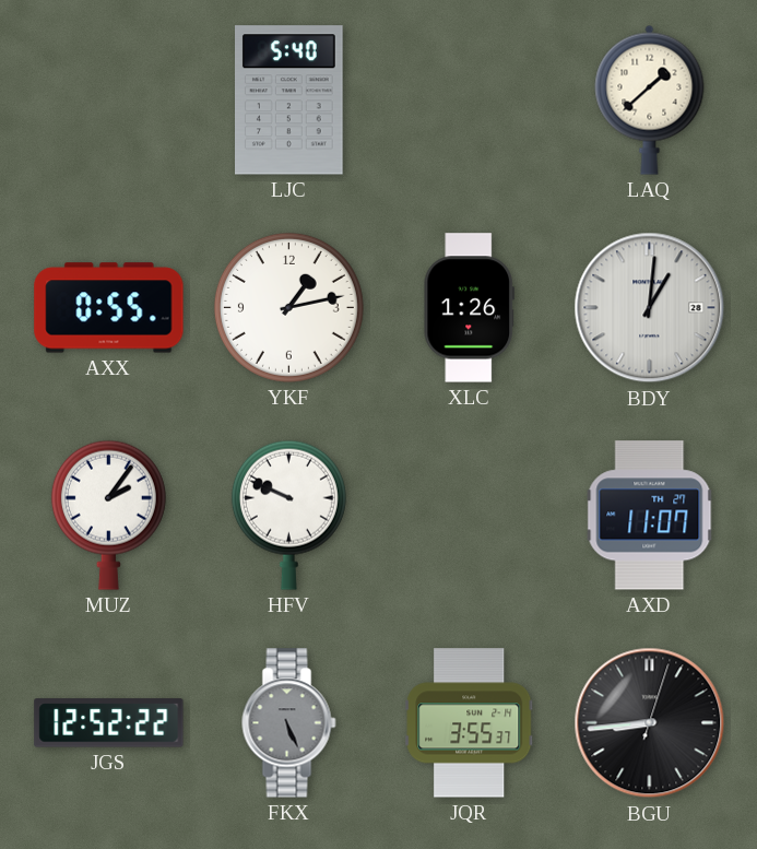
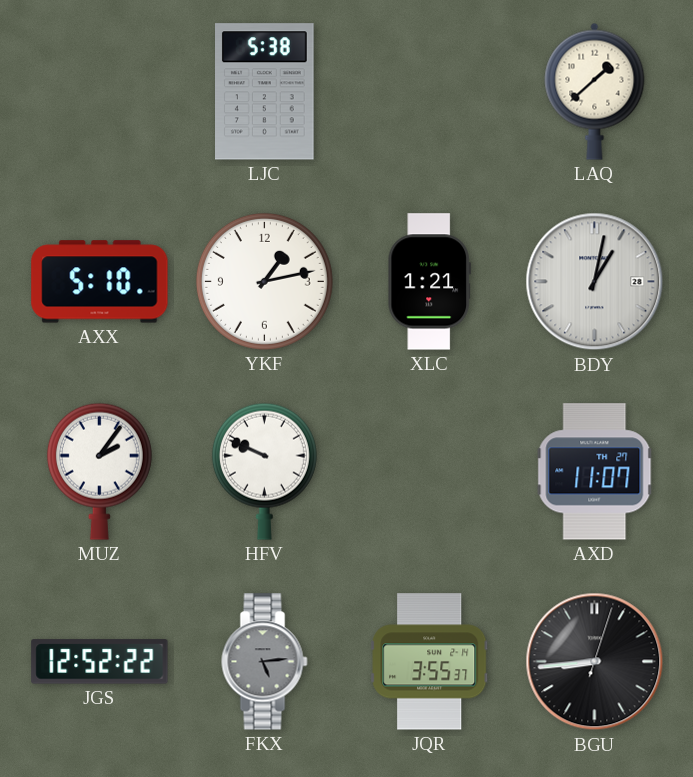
LJC: 5:40 -> 5:38 (265, 92)
AXX: 0:55 -> 5:10 (100, 282)
XLC: 1:26 -> 1:21 (429, 282)
BDY: 1:01 -> 1:02 (595, 282)
FKX: 5:26 -> 5:14 (265, 662)
